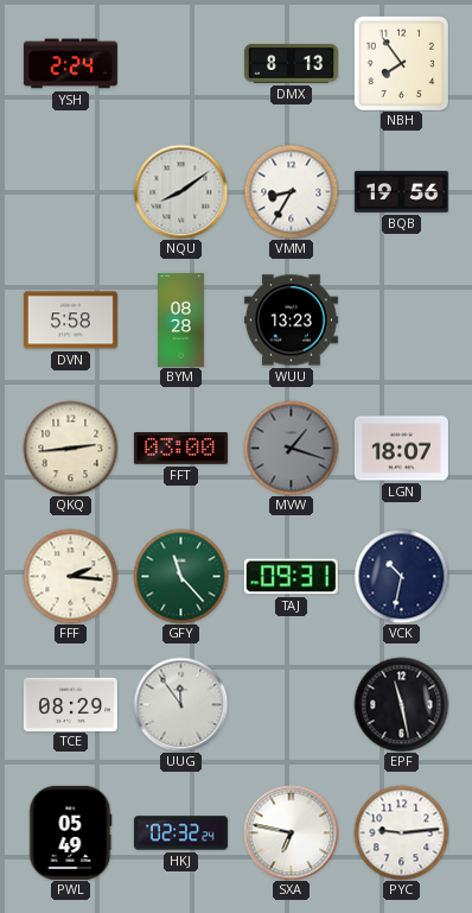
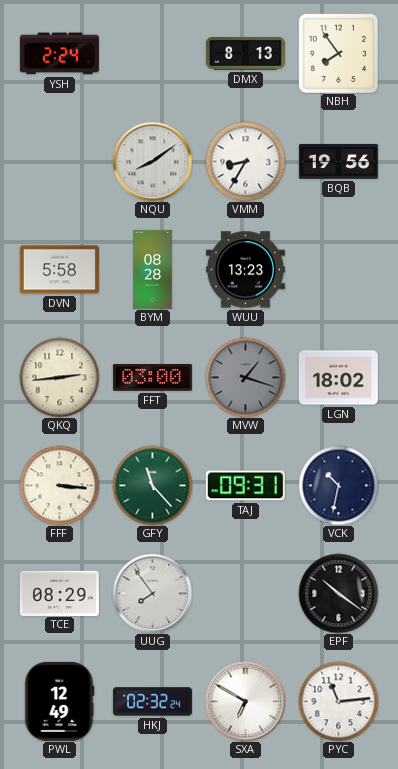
LGN: 18:07 -> 18:02 (338, 378)
FFF: 2:16 -> 3:16 (59, 485)
UUG: 11:54 -> 7:54 (152, 593)
EPF: 11:28 -> 10:21 (338, 593)
PWL: 05:49 -> 12:49 (59, 701)
SXA: 6:47 -> 6:50 (245, 701)
PYC: 9:14 -> 11:14 (338, 701)
